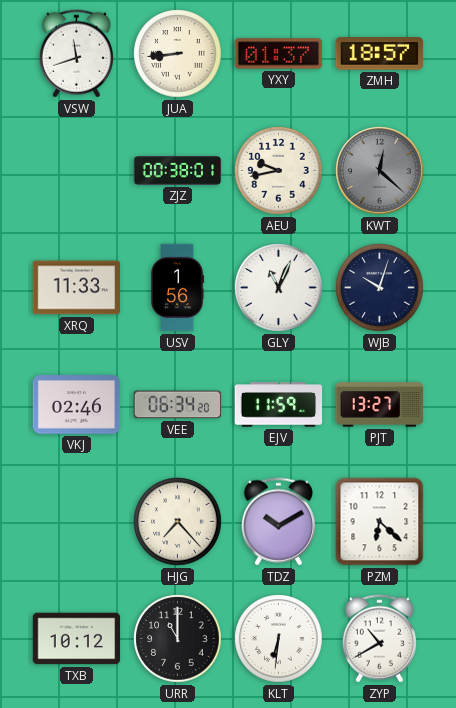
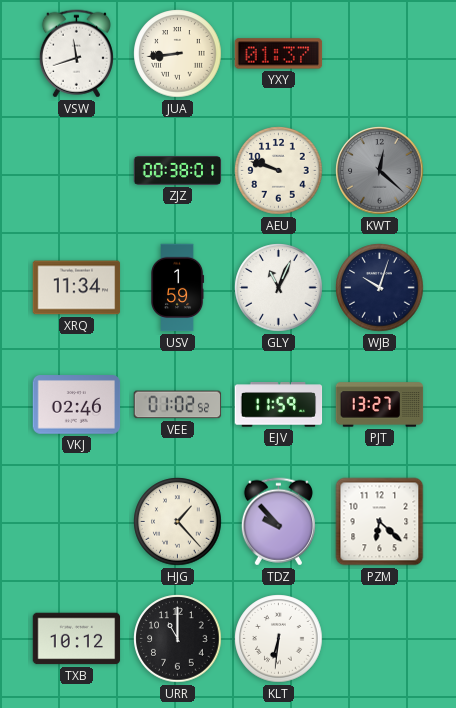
ZMH: 18:57 -> none (380, 54)
AEU: 9:43 -> 9:48 (279, 171)
XRQ: 11:33 -> 11:34 (77, 288)
USV: 1:56 -> 1:59 (178, 288)
VEE: 06:34 -> 01:02 (178, 405)
HJG: 7:23 -> 1:23 (178, 522)
TDZ: 10:10 -> 9:53 (278, 522)
ZYP: 10:40 -> none (379, 639)
